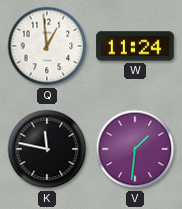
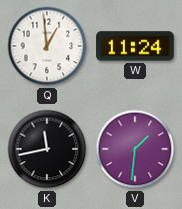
K: 11:47 -> 11:43 (47, 149)
